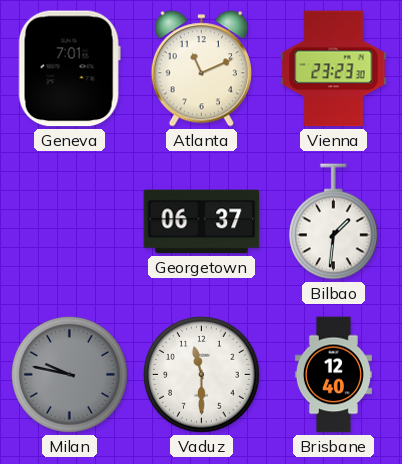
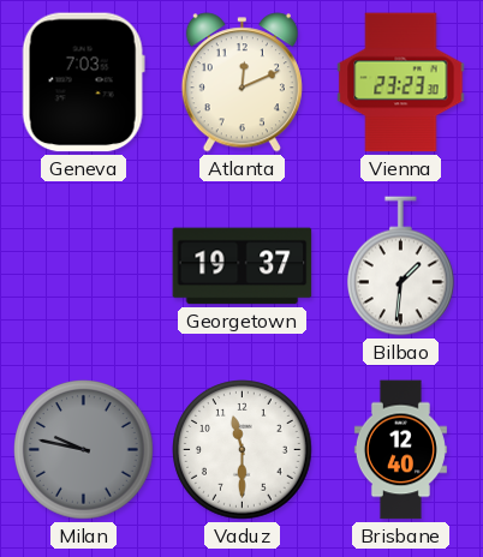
Geneva: 7:01 -> 7:03 (83, 83)
Atlanta: 11:11 -> 12:11 (241, 83)
Georgetown: 06:37 -> 19:37 (243, 266)
